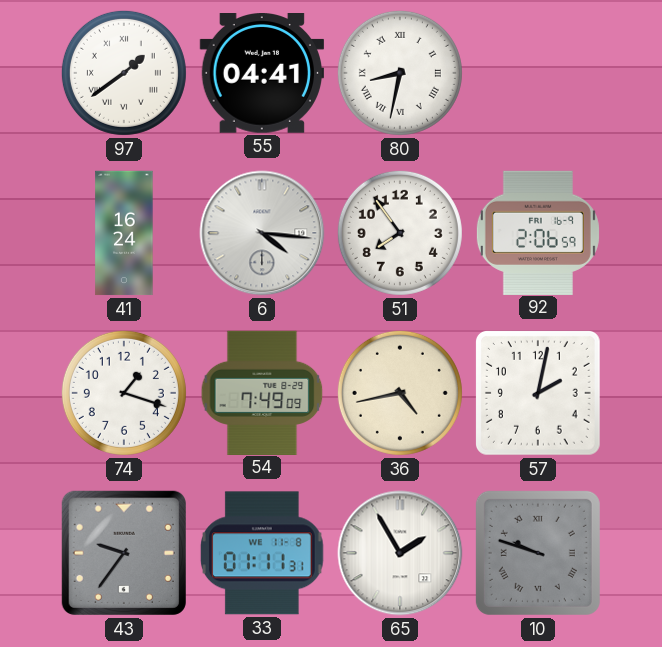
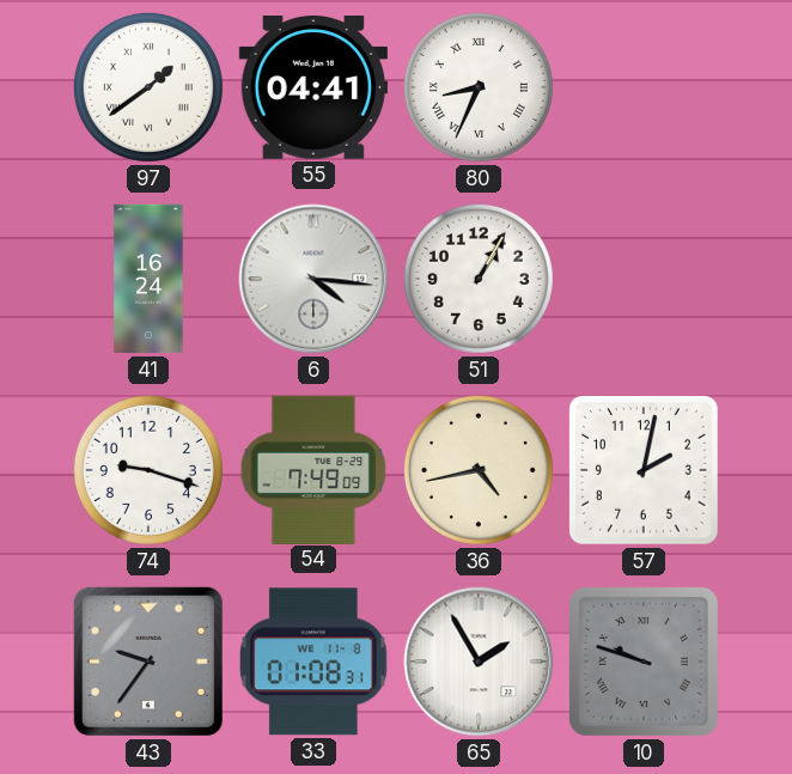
80: 8:32 -> 8:34 (479, 87)
51: 7:54 -> 1:05 (479, 279)
92: 2:06 -> none (538, 232)
74: 1:18 -> 9:18 (148, 470)
33: 01:11 -> 01:08 (313, 662)
